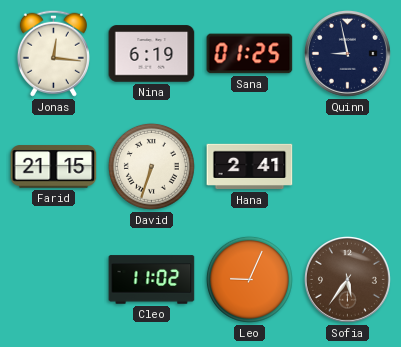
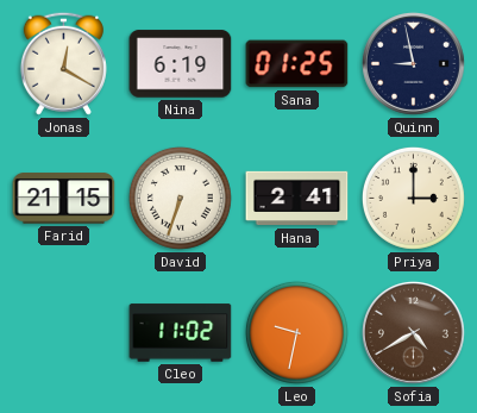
Jonas: 12:16 -> 12:20 (63, 63)
Priya: none -> 3:00 (413, 198)
Leo: 9:04 -> 9:32 (296, 332)
Sofia: 5:36 -> 4:40 (413, 332)
